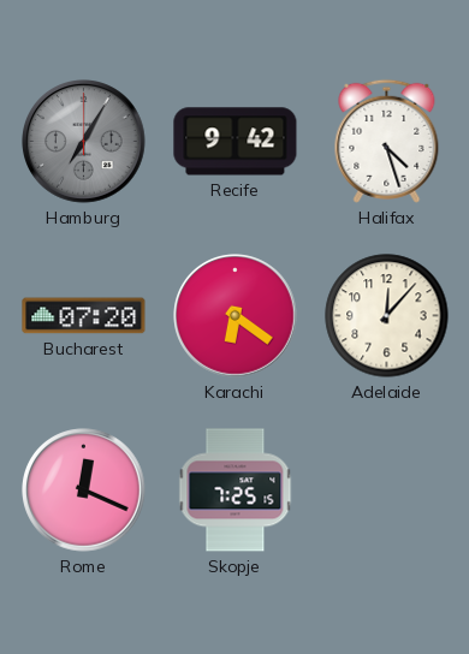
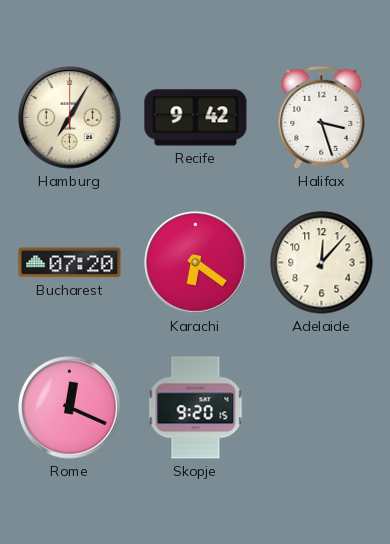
Hamburg dial: grey -> cream (70, 118)
Halifax: 4:27 -> 3:27 (322, 117)
Skopje: 7:25 -> 9:20 (196, 408)
